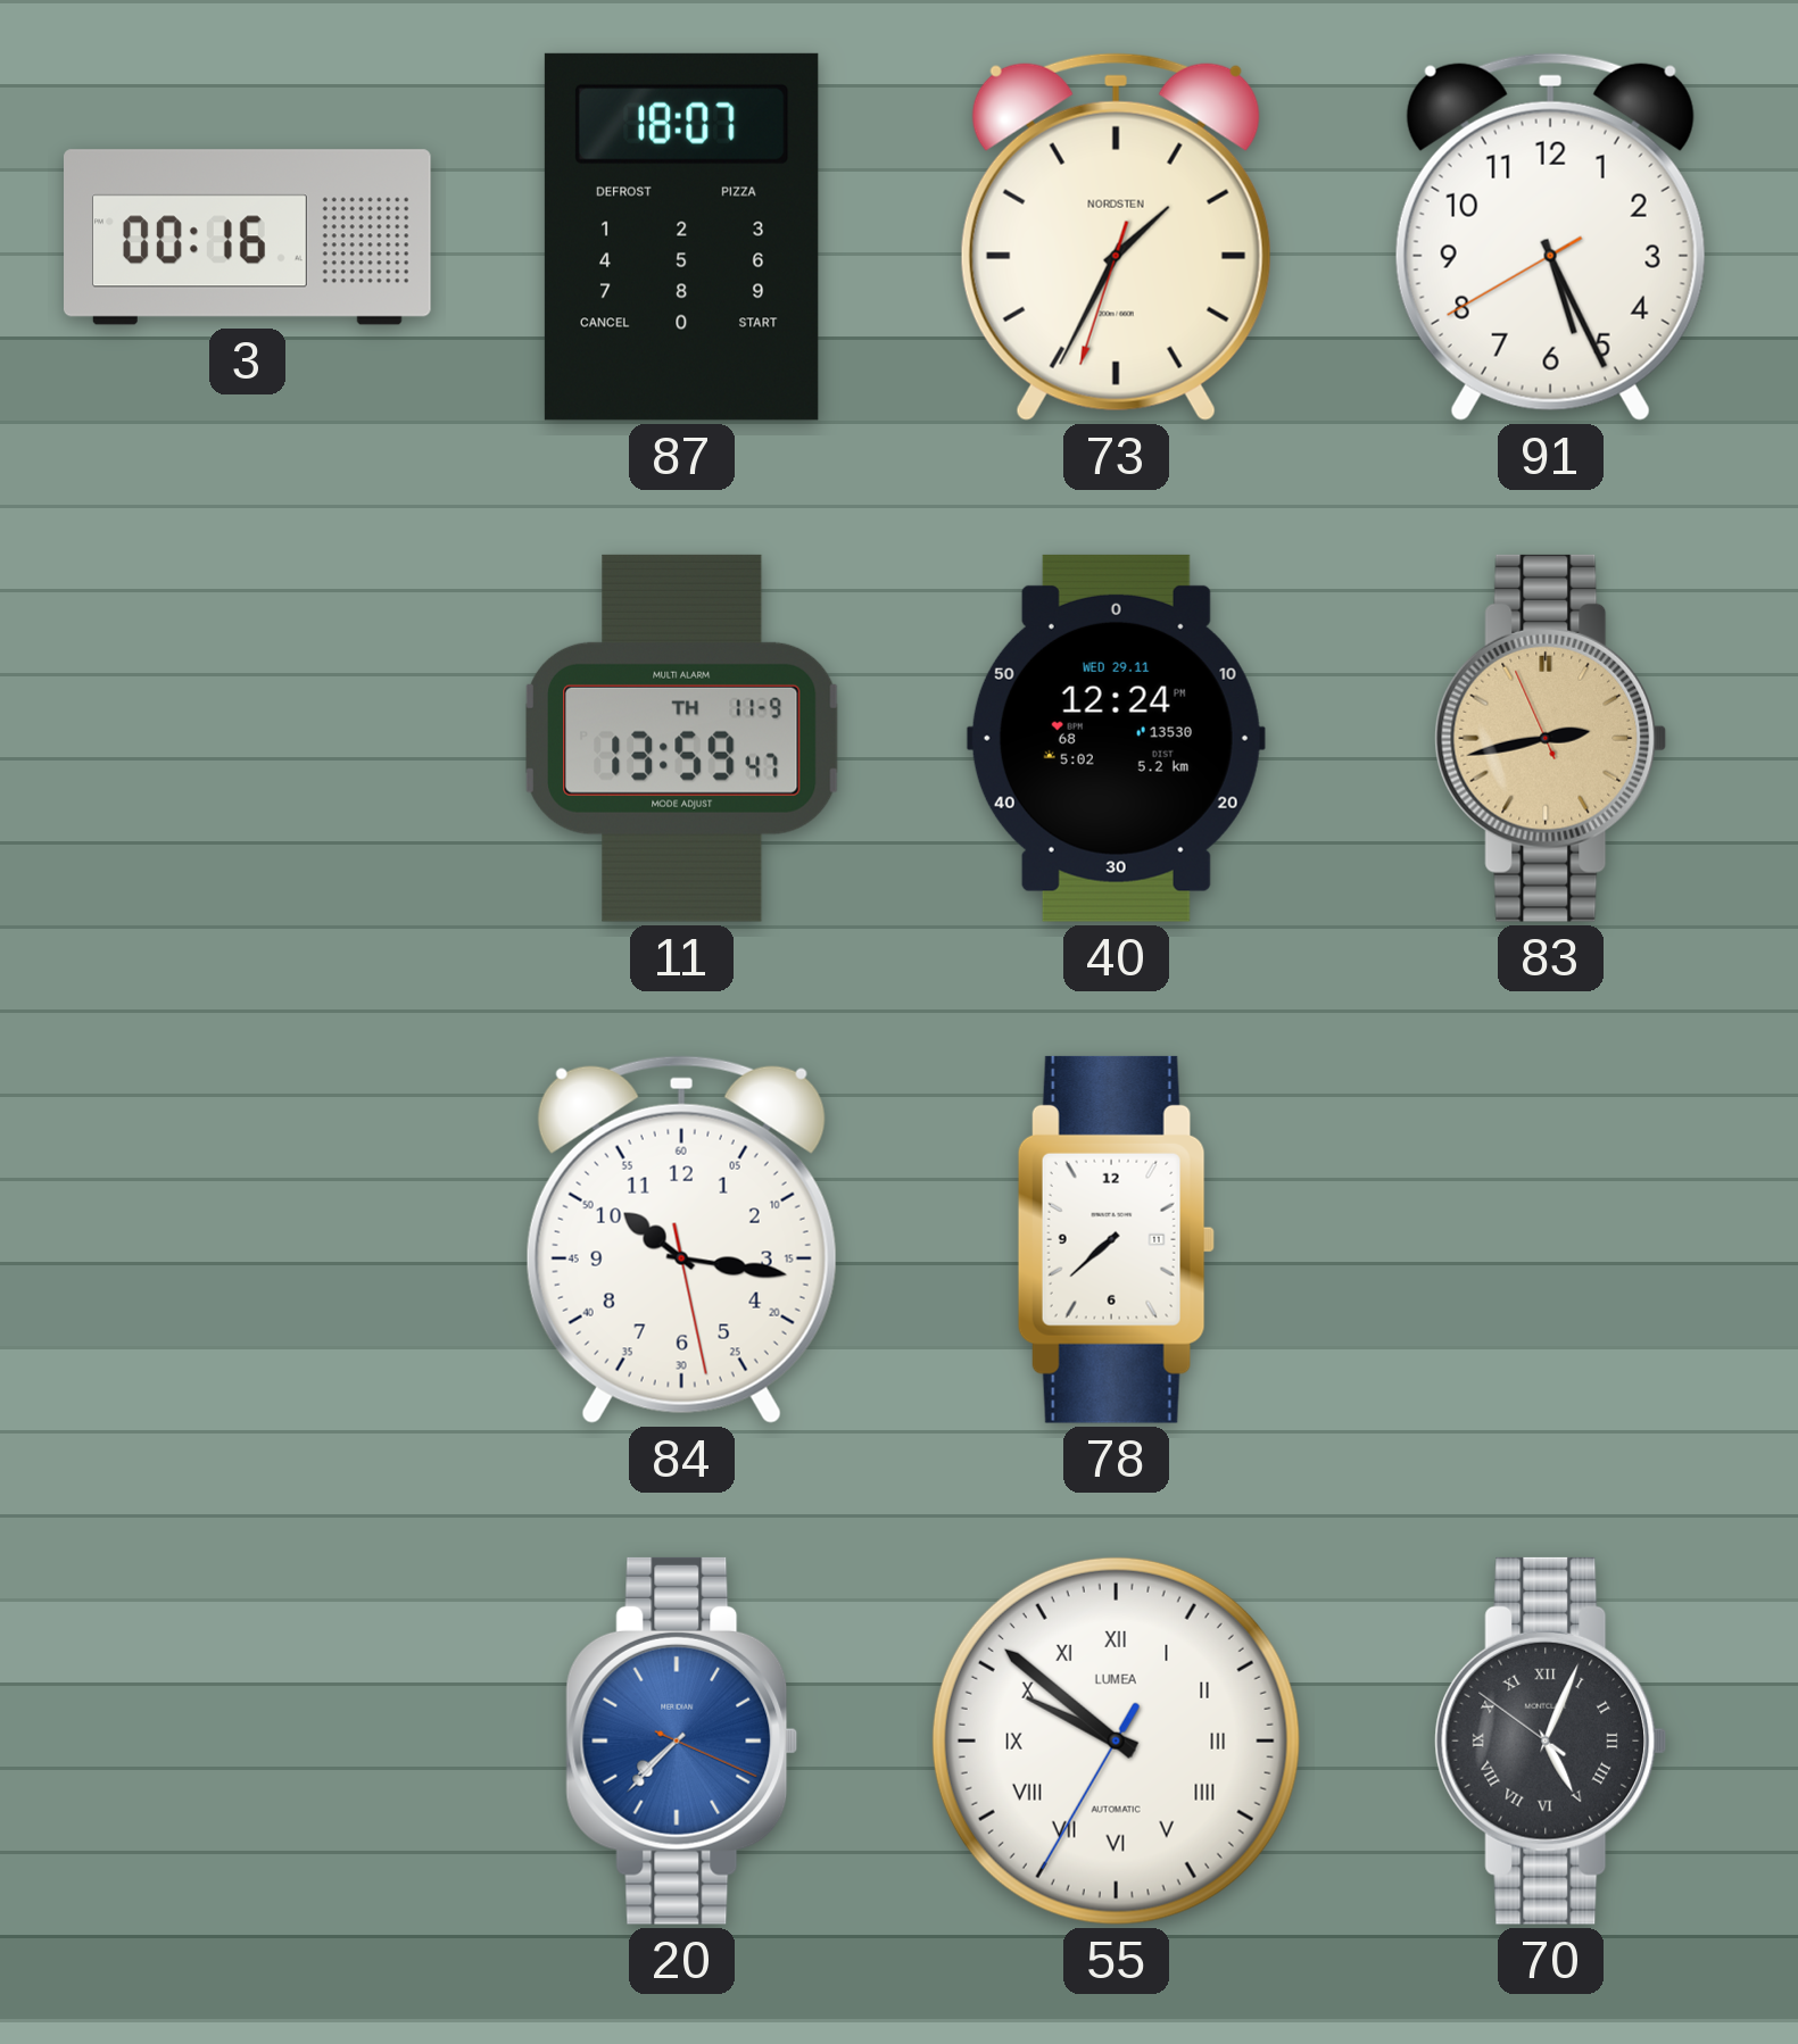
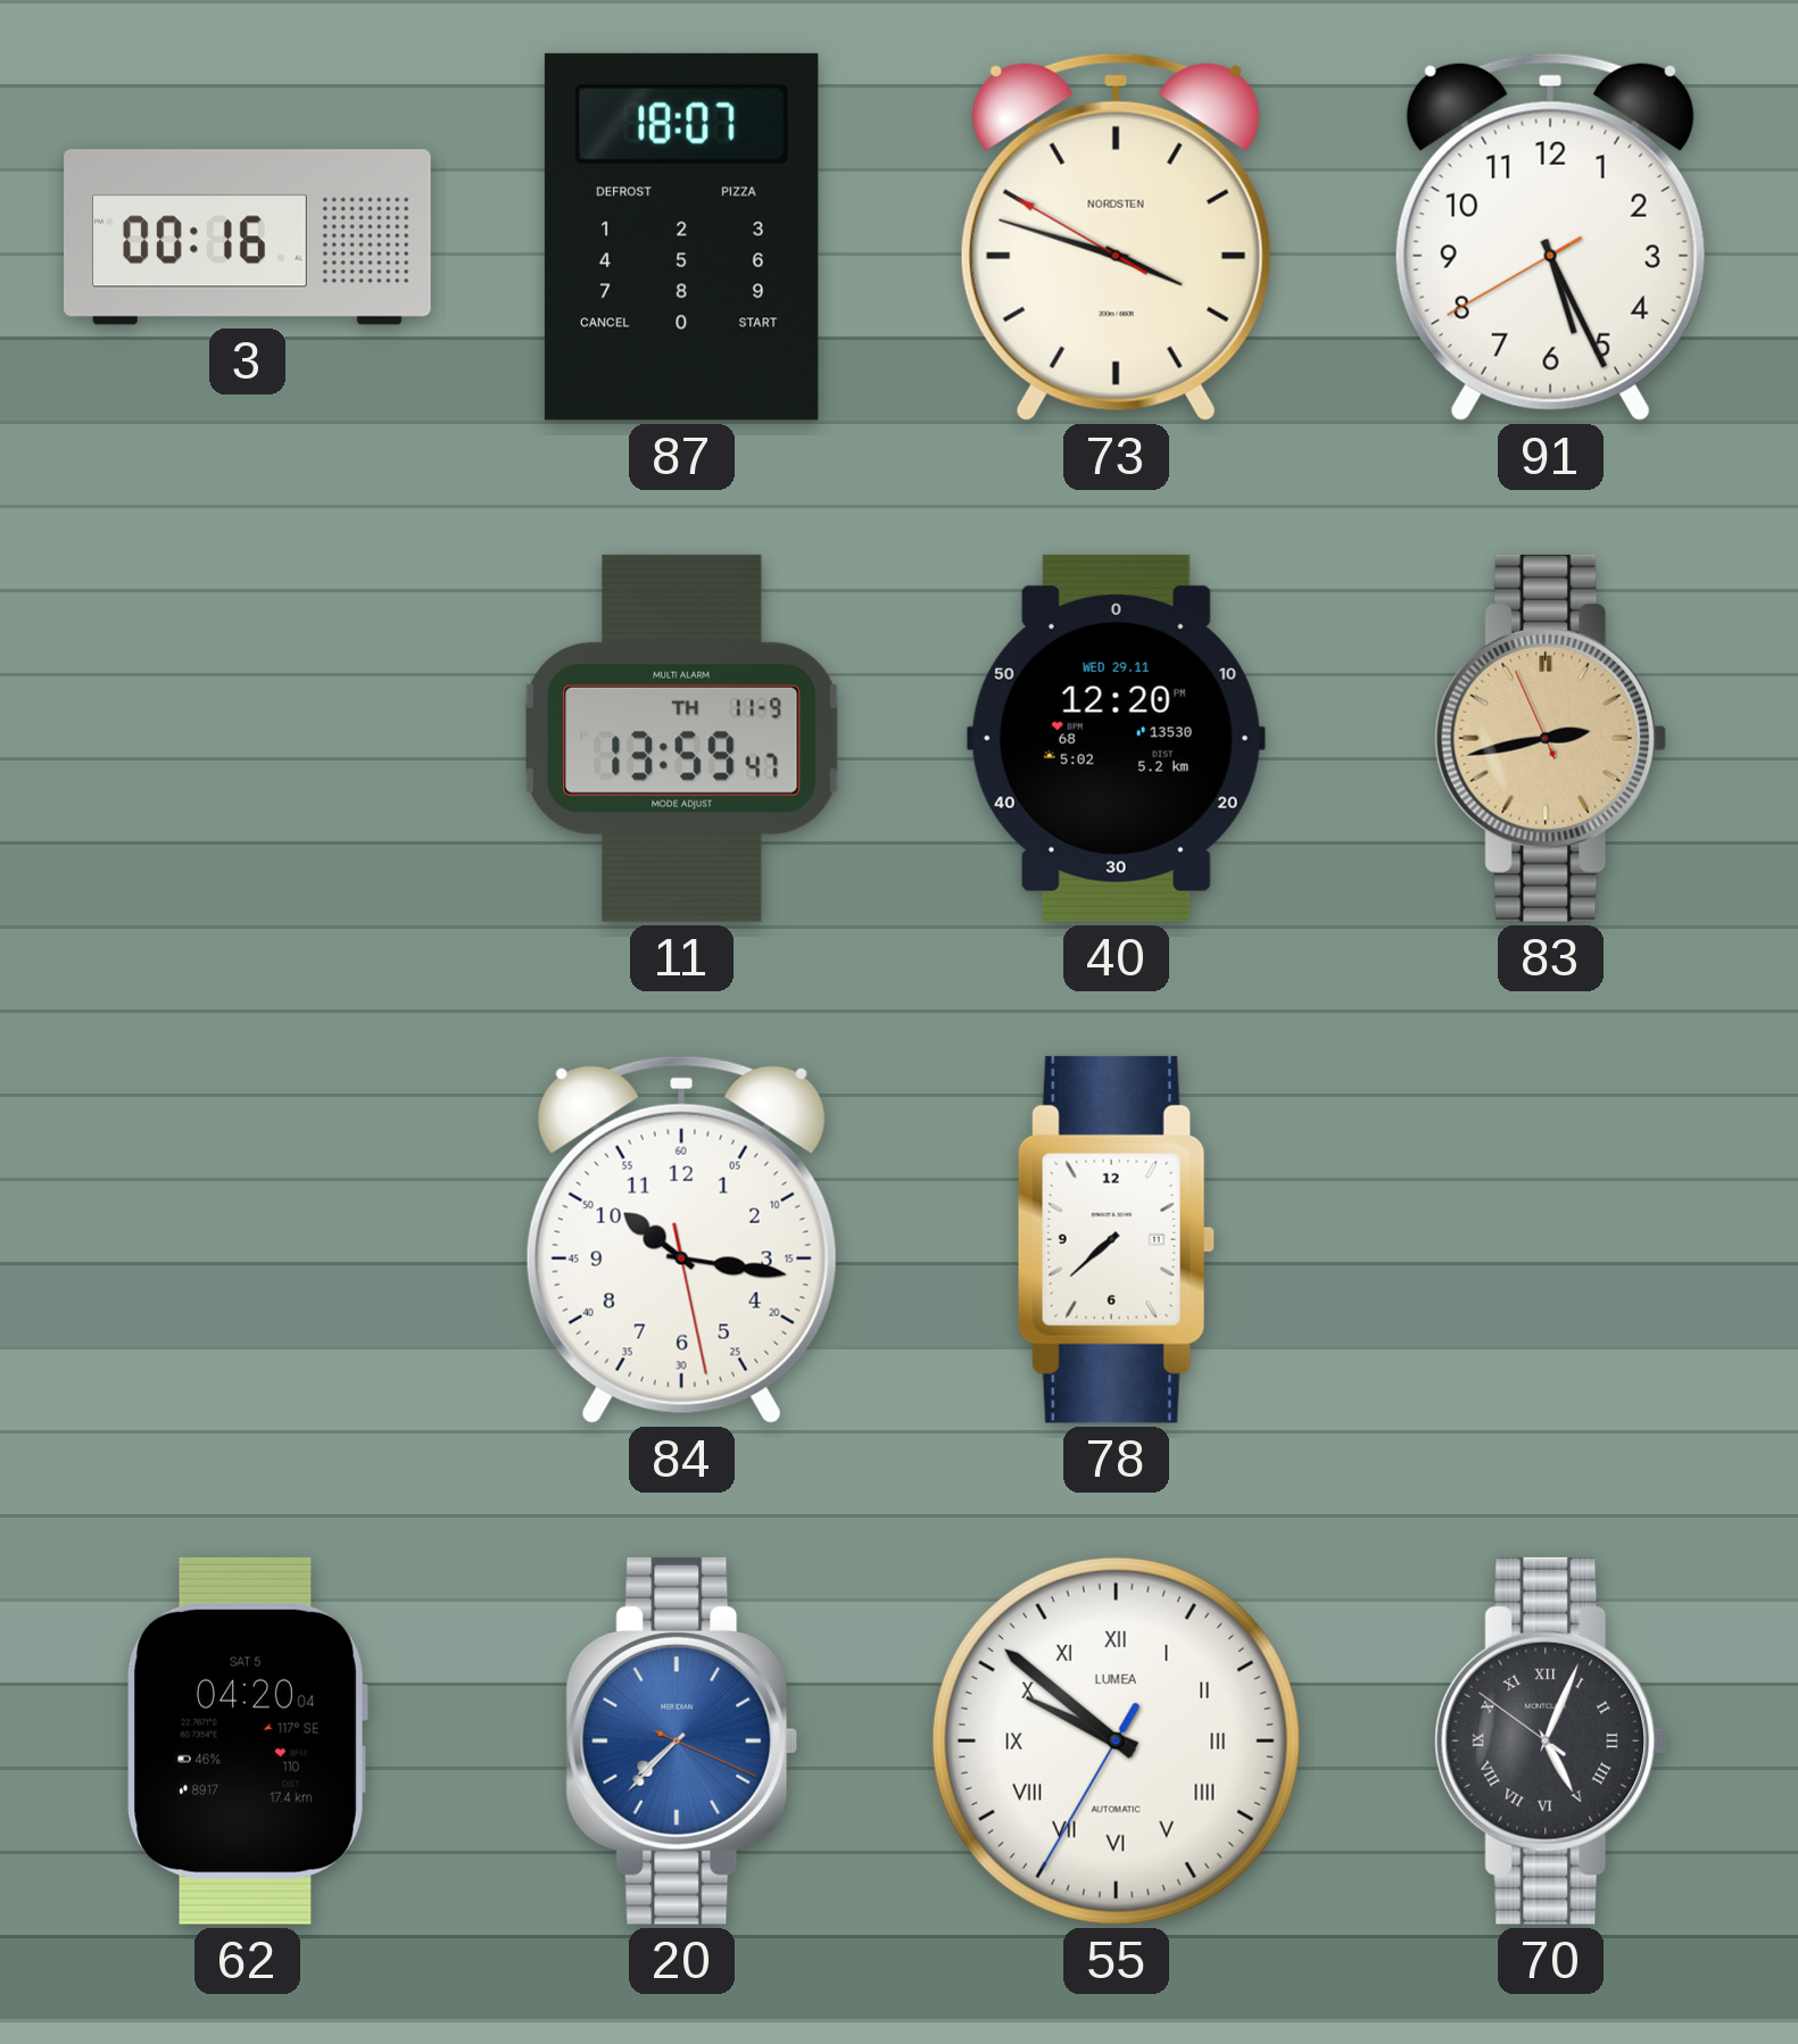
73: 1:34 -> 3:47 (1116, 236)
40: 12:24 -> 12:20 (1116, 738)
62: none -> 04:20 (247, 1740)
